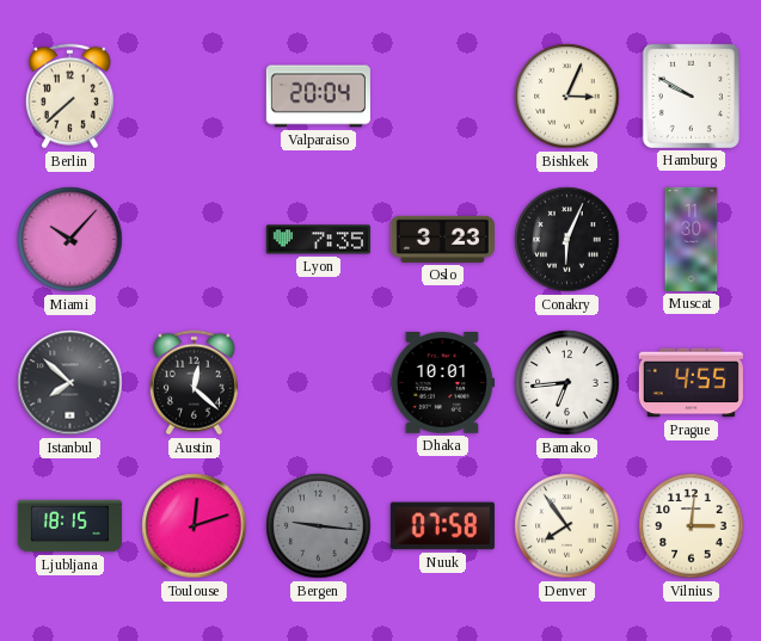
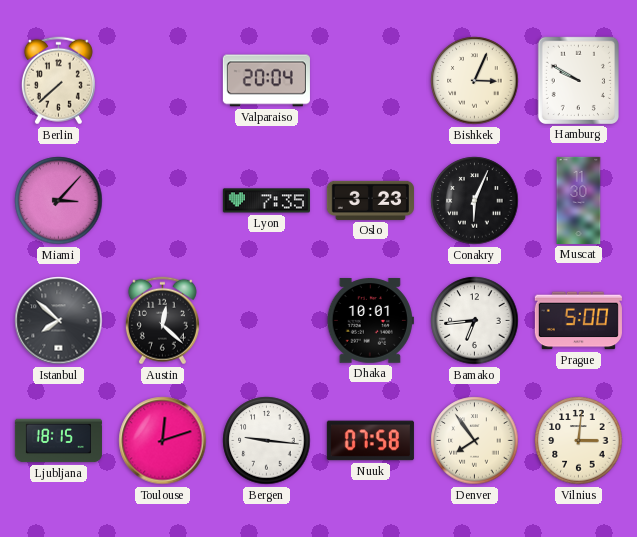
Miami: 10:07 -> 3:07 (59, 201)
Prague: 4:55 -> 5:00 (578, 321)
Bergen dial: grey -> white (267, 441)
